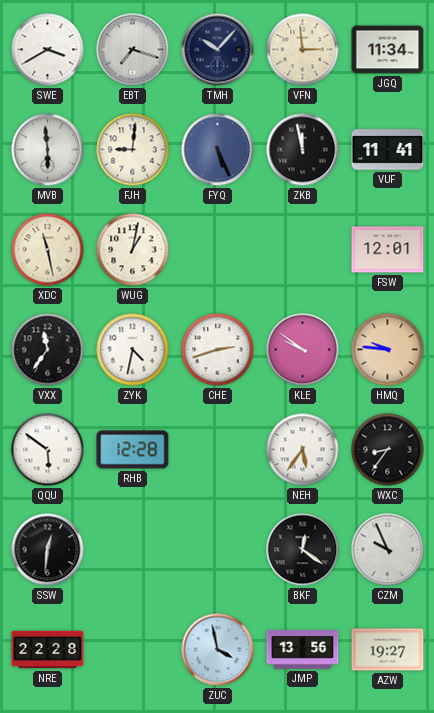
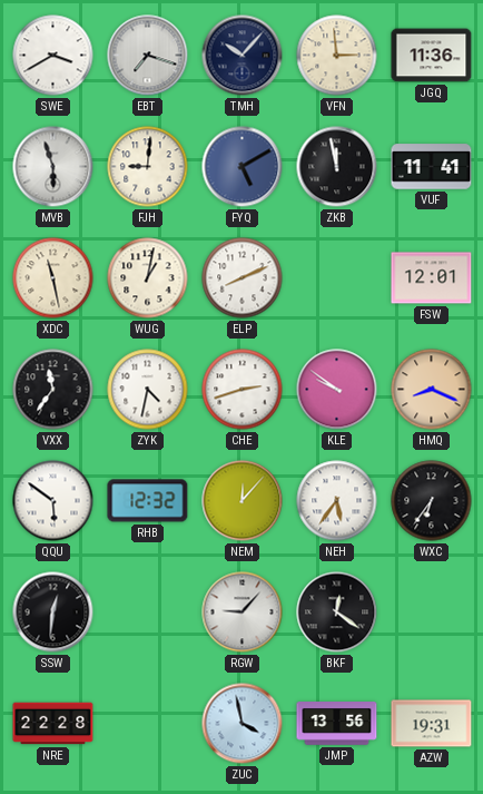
JGQ: 11:34 -> 11:36 (432, 56)
MVB: 5:59 -> 5:57 (53, 167)
FYQ: 5:26 -> 5:10 (243, 167)
ELP: none -> 8:11 (243, 278)
HMQ: 9:46 -> 8:19 (432, 390)
RHB: 12:28 -> 12:32 (148, 501)
NEM: none -> 12:07 (243, 501)
WXC: 8:36 -> 6:36 (432, 501)
RGW: none -> 9:07 (243, 612)
CZM: 9:56 -> none (388, 550)
AZW: 19:27 -> 19:31 (432, 724)
